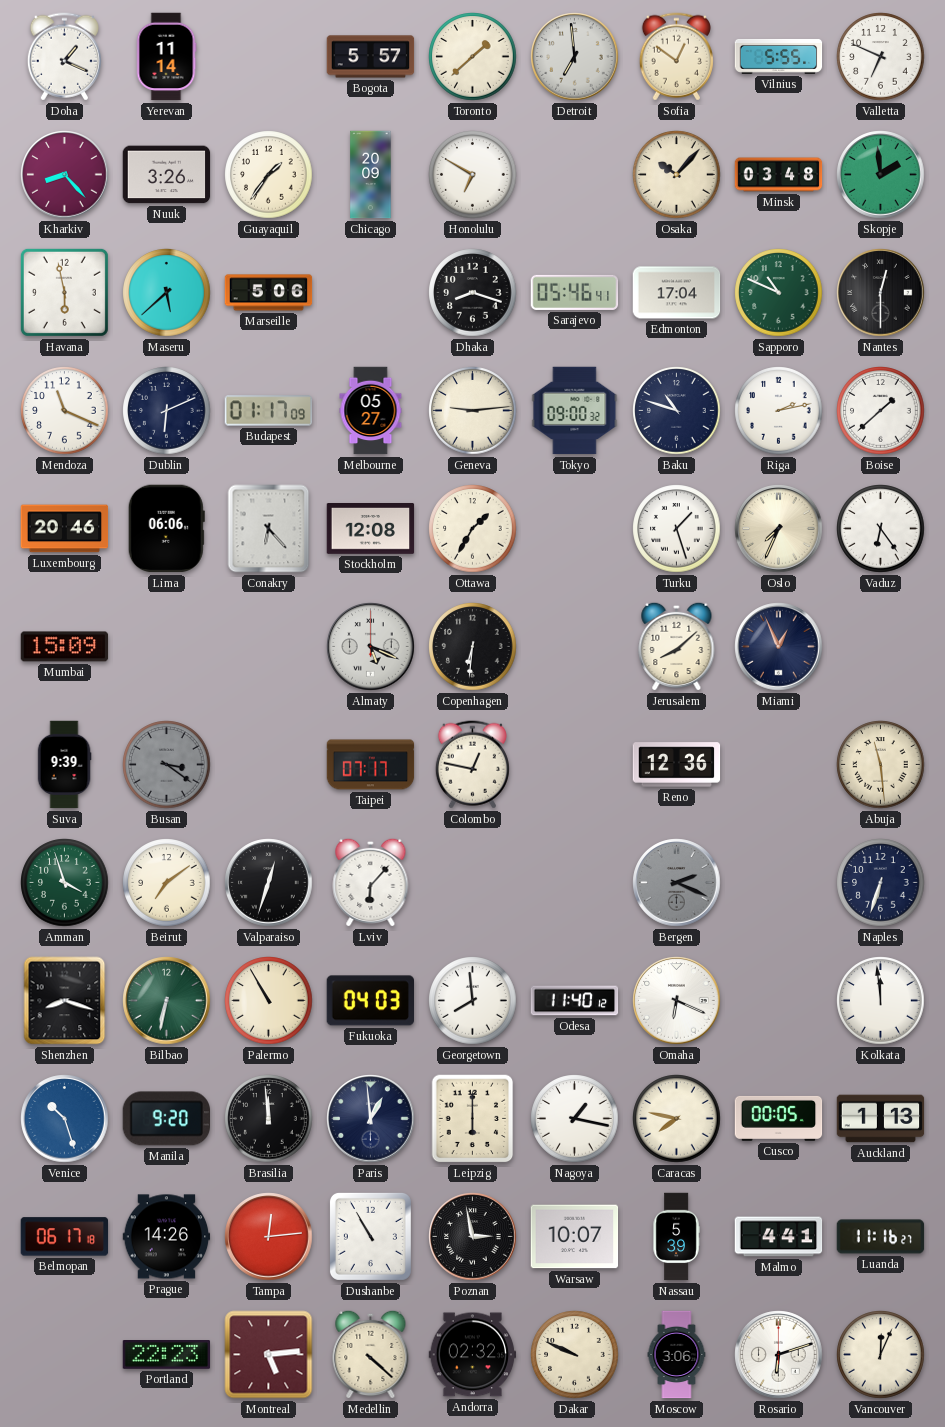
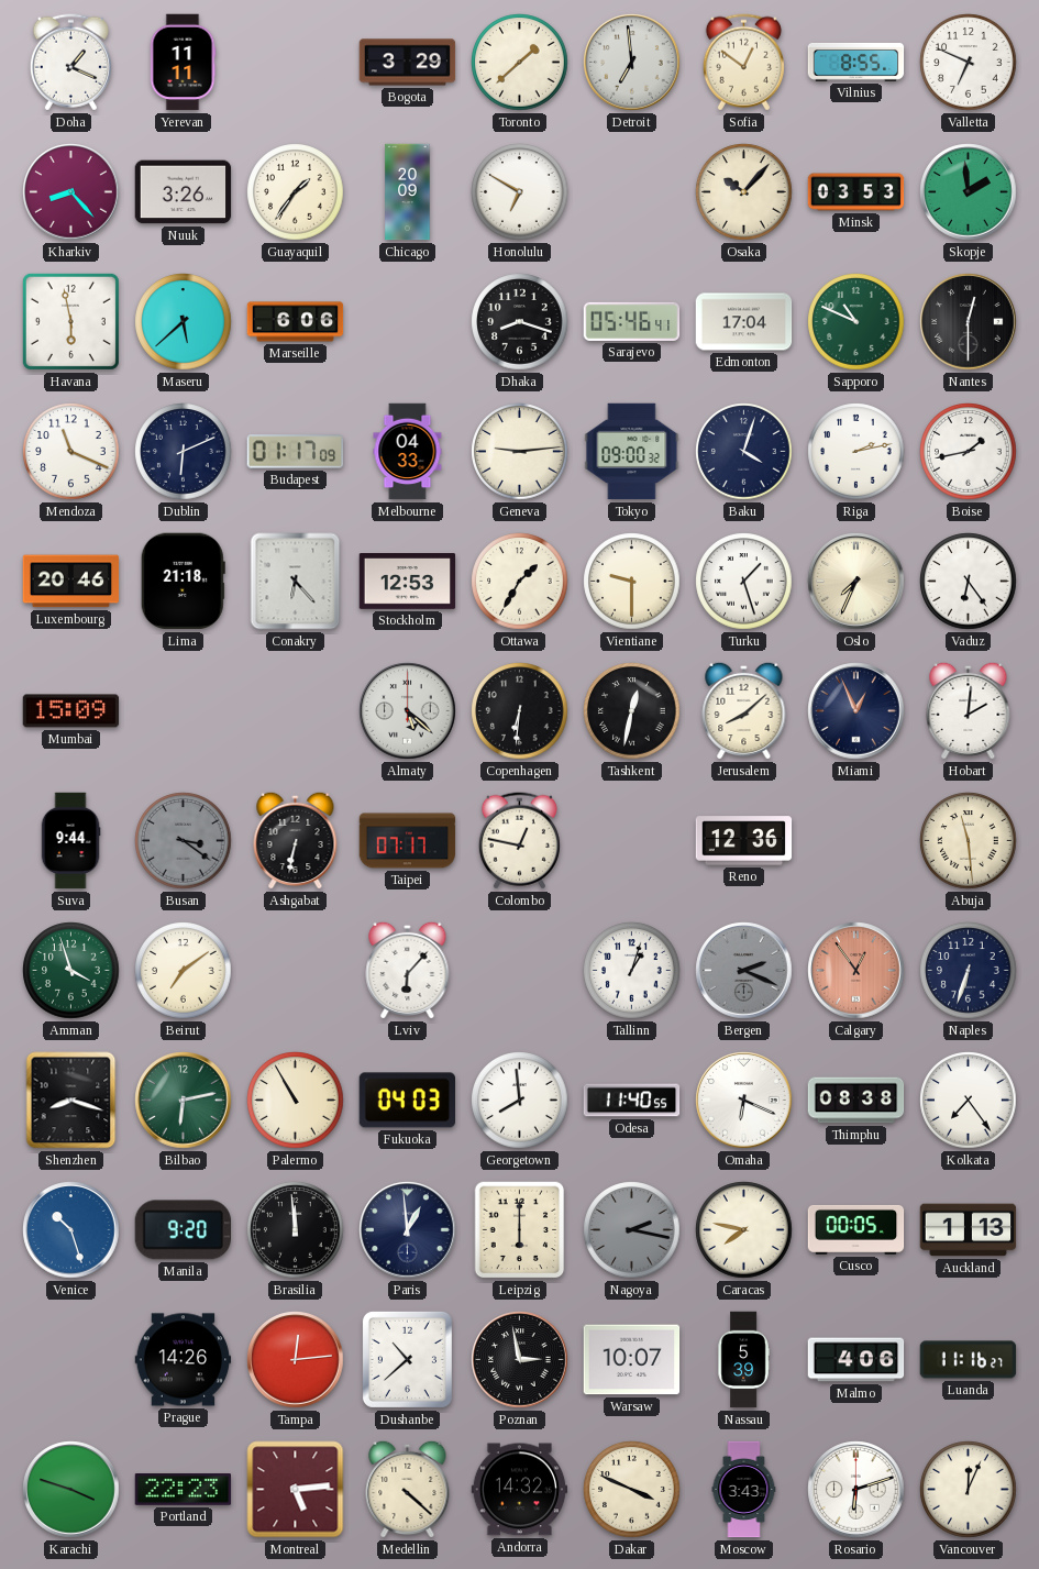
Yerevan: 11:14 -> 11:11 (183, 63)
Bogota: 5:57 -> 3:29 (408, 63)
Vilnius: 5:55 -> 8:55 (856, 62)
Minsk: 03:48 -> 03:53 (856, 192)
Marseille: 5:06 -> 6:06 (296, 322)
Melbourne: 05:27 -> 04:33 (408, 452)
Baku: 10:48 -> 4:03 (744, 452)
Boise: 1:38 -> 1:43 (969, 452)
Lima: 06:06 -> 21:18 (183, 582)
Stockholm: 12:08 -> 12:53 (408, 582)
Vientiane: none -> 9:30 (632, 582)
Almaty: 5:19 -> 5:22 (408, 711)
Tashkent: none -> 12:32 (632, 711)
Hobart: none -> 2:01 (969, 710)
Suva: 9:39 -> 9:44 (70, 841)
Ashgabat: none -> 6:32 (296, 840)
Valparaiso: 12:33 -> none (269, 883)
Tallinn: none -> 1:03 (632, 971)
Calgary: none -> 12:54 (856, 971)
Bilbao: 6:32 -> 6:13 (184, 1101)
Odesa: 11:40:12 -> 11:40:55 (632, 1101)
Thimphu: none -> 08:38 (856, 1101)
Kolkata: 11:59 -> 7:24 (969, 1101)
Nagoya: 1:17 -> 2:17 (632, 1230)
Nagoya dial: white -> grey (632, 1230)
Belmopan: 06:17 -> none (65, 1237)
Dushanbe: 10:55 -> 10:38 (407, 1359)
Malmo: 4:41 -> 4:06 (856, 1360)
Karachi: none -> 3:48 (71, 1490)
Andorra: 02:32 -> 14:32 (520, 1490)
Dakar: 9:49 -> 3:49 (632, 1490)
Moscow: 3:06 -> 3:43 (744, 1490)
